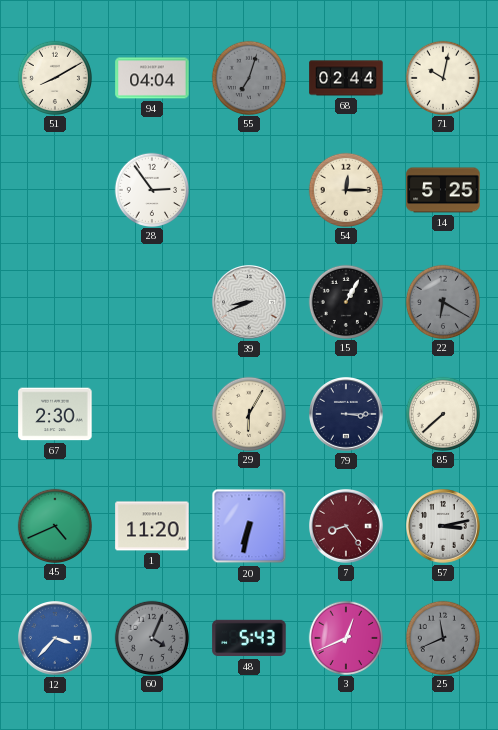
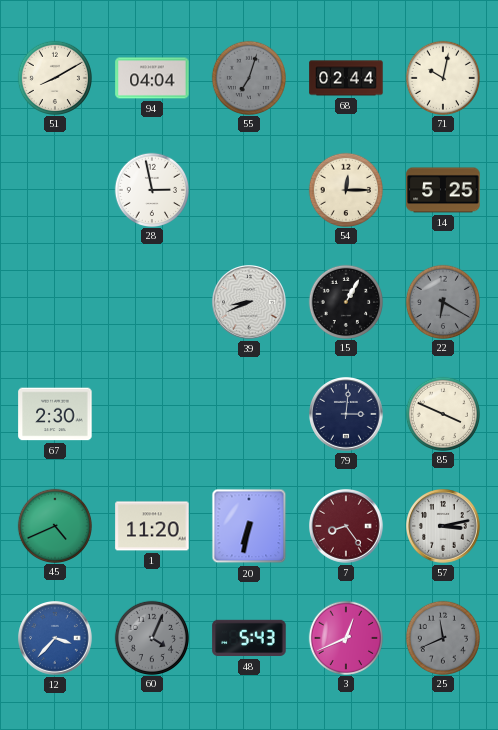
28: 2:54 -> 2:58 (151, 189)
29: 6:05 -> none (248, 413)
79: 3:15 -> 3:01 (347, 415)
85: 7:38 -> 3:49 (442, 413)
